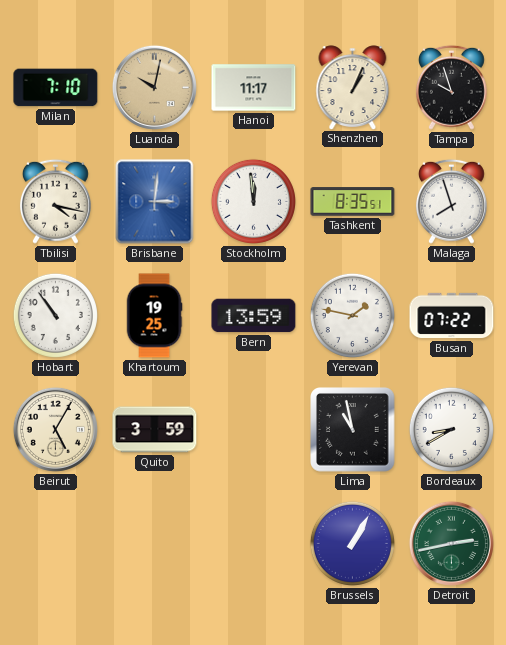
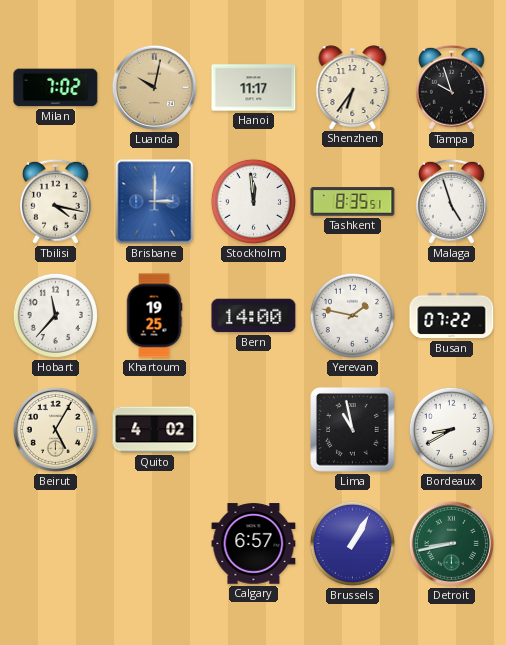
Milan: 7:10 -> 7:02 (56, 88)
Shenzhen: 1:04 -> 6:36 (353, 87)
Brisbane: 3:01 -> 3:00 (155, 202)
Malaga: 7:57 -> 4:57 (451, 201)
Hobart: 10:54 -> 11:37 (55, 315)
Bern: 13:59 -> 14:00 (254, 316)
Quito: 3:59 -> 4:02 (155, 430)
Calgary: none -> 6:57 (254, 544)
Detroit: 2:43 -> 8:43 (451, 543)
